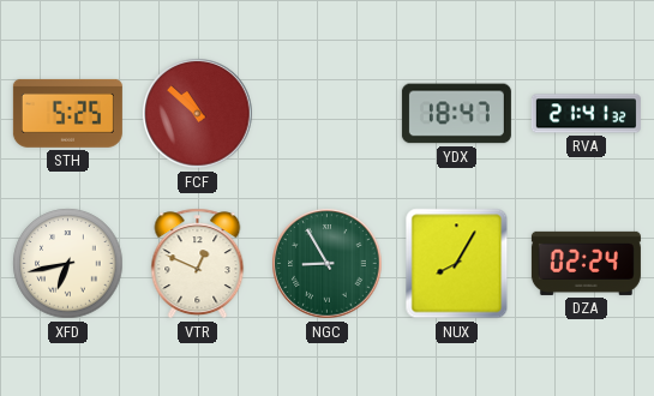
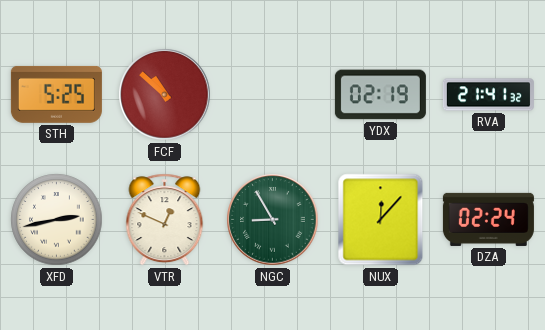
YDX: 18:47 -> 02:19 (380, 95)
XFD: 6:43 -> 2:43 (57, 220)
NUX: 8:05 -> 12:07 (381, 220)
